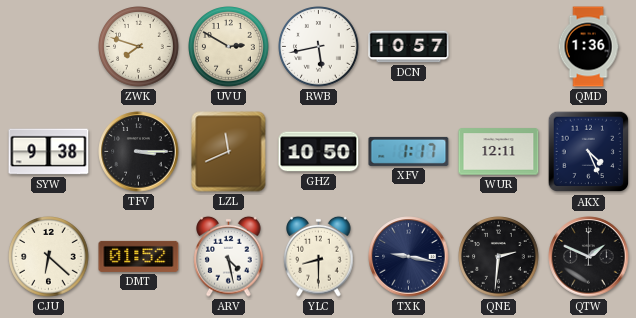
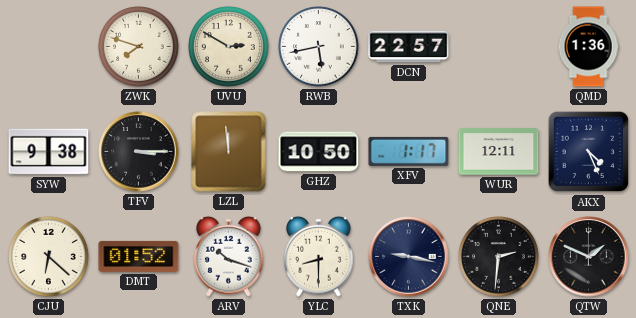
DCN: 10:57 -> 22:57 (409, 47)
LZL: 11:41 -> 11:59 (229, 152)
ARV: 4:28 -> 10:18 (229, 256)
